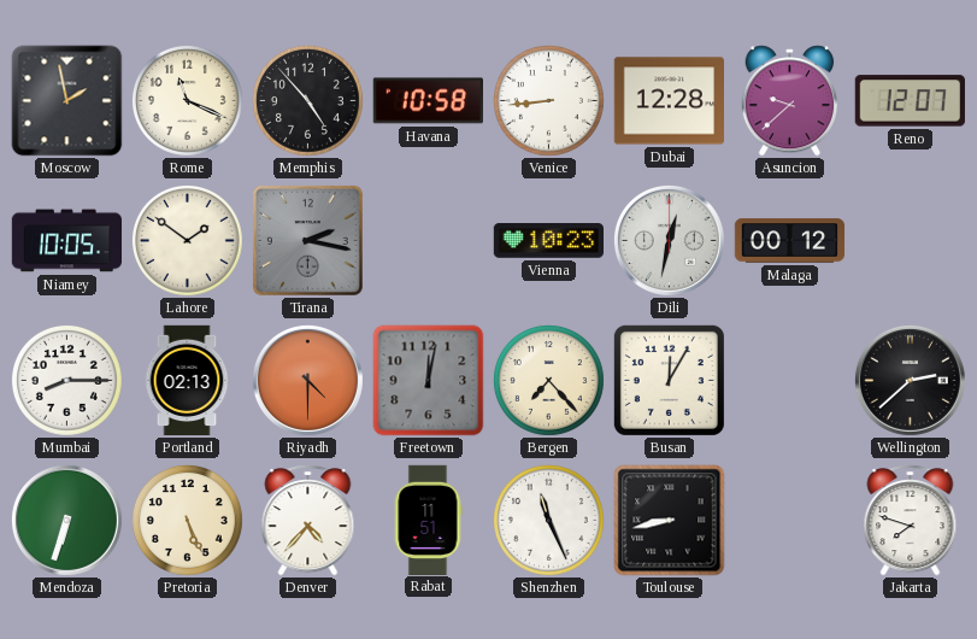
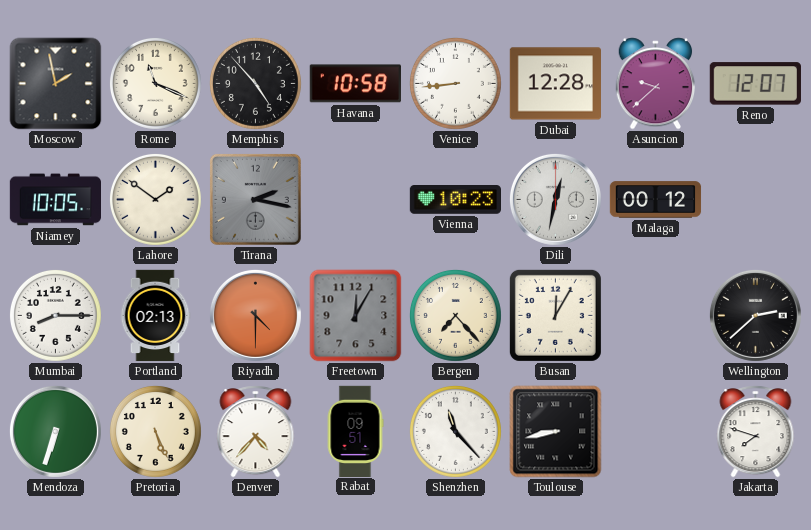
Freetown: 12:02 -> 12:05 (356, 316)
Rabat: 11:51 -> 09:51 (355, 431)
Shenzhen: 11:26 -> 11:23 (455, 431)
